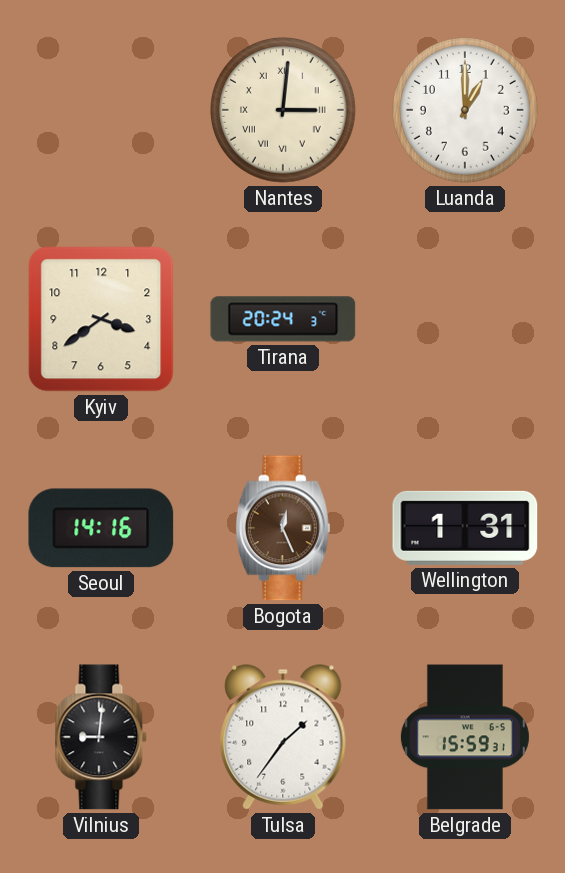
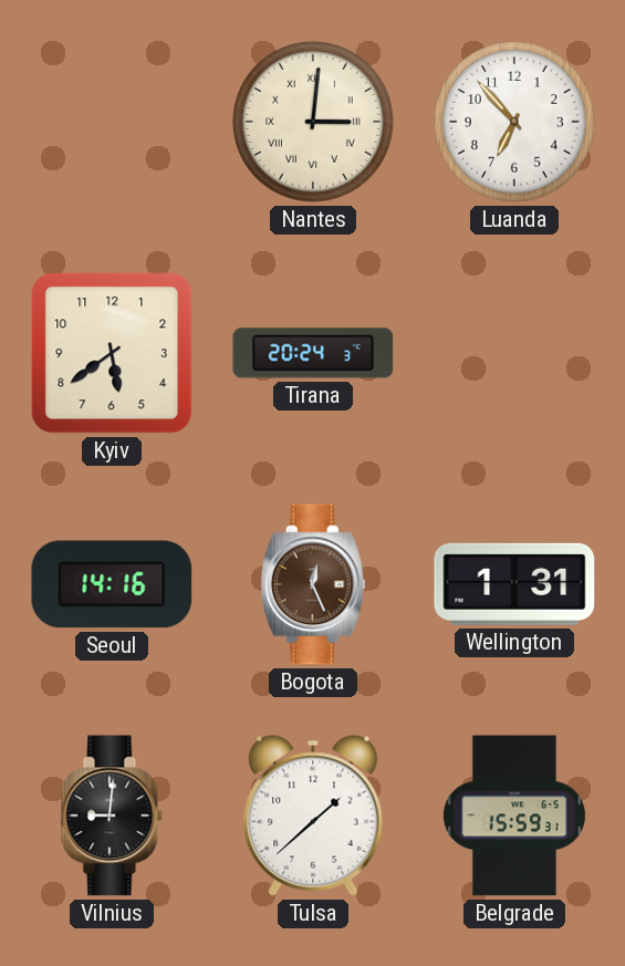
Luanda: 1:00 -> 6:53 (515, 123)
Kyiv: 3:39 -> 5:39 (112, 353)
Tulsa: 1:36 -> 1:38 (313, 816)
